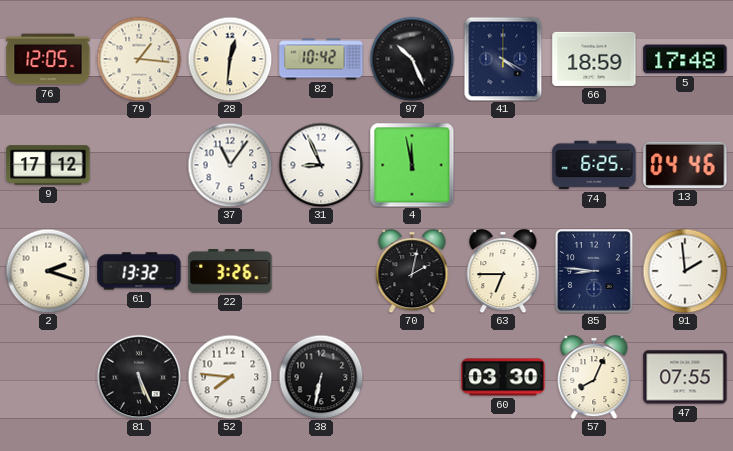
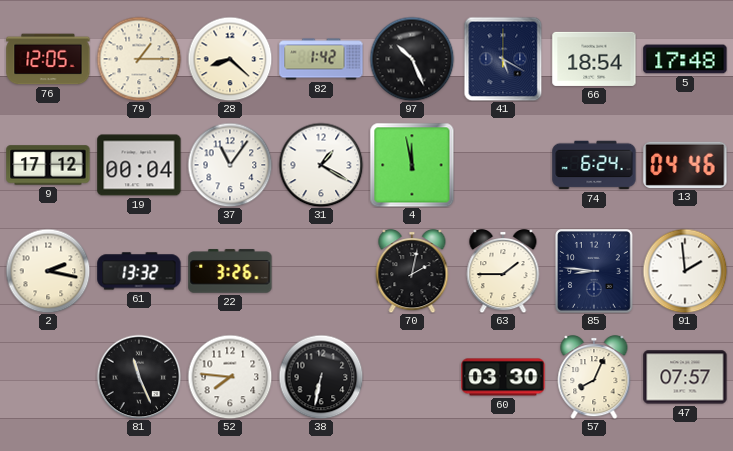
79: 1:16 -> 1:15 (139, 59)
28: 12:31 -> 8:22 (230, 59)
82: 10:42 -> 1:42 (321, 59)
41: 4:20 -> 5:20 (503, 59)
66: 18:59 -> 18:54 (594, 59)
19: none -> 00:04 (139, 165)
31: 8:56 -> 1:20 (321, 165)
74: 6:25 -> 6:24 (594, 165)
2: 2:18 -> 2:17 (48, 271)
63: 6:45 -> 1:45 (503, 272)
81: 5:26 -> 11:26 (139, 377)
47: 07:55 -> 07:57 (685, 377)
